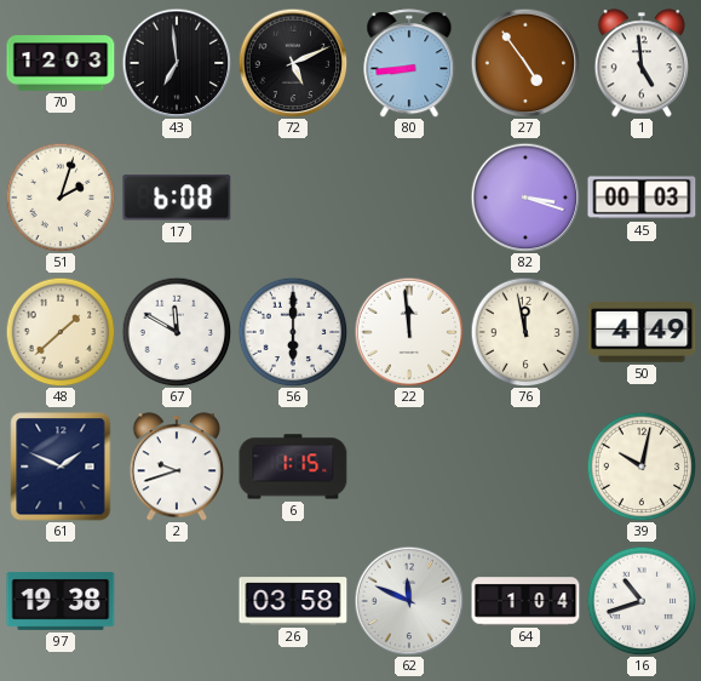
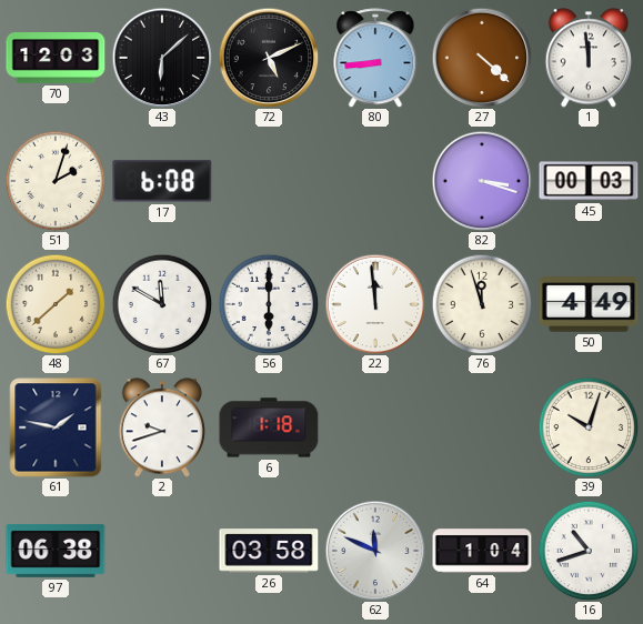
43: 6:59 -> 6:08 (162, 58)
27: 4:54 -> 4:22 (482, 58)
1: 4:59 -> 11:59 (587, 58)
76: 11:58 -> 11:57 (482, 304)
61: 1:49 -> 1:47 (56, 427)
6: 1:15 -> 1:18 (269, 427)
39: 10:02 -> 10:03 (589, 427)
97: 19:38 -> 06:38 (56, 551)
